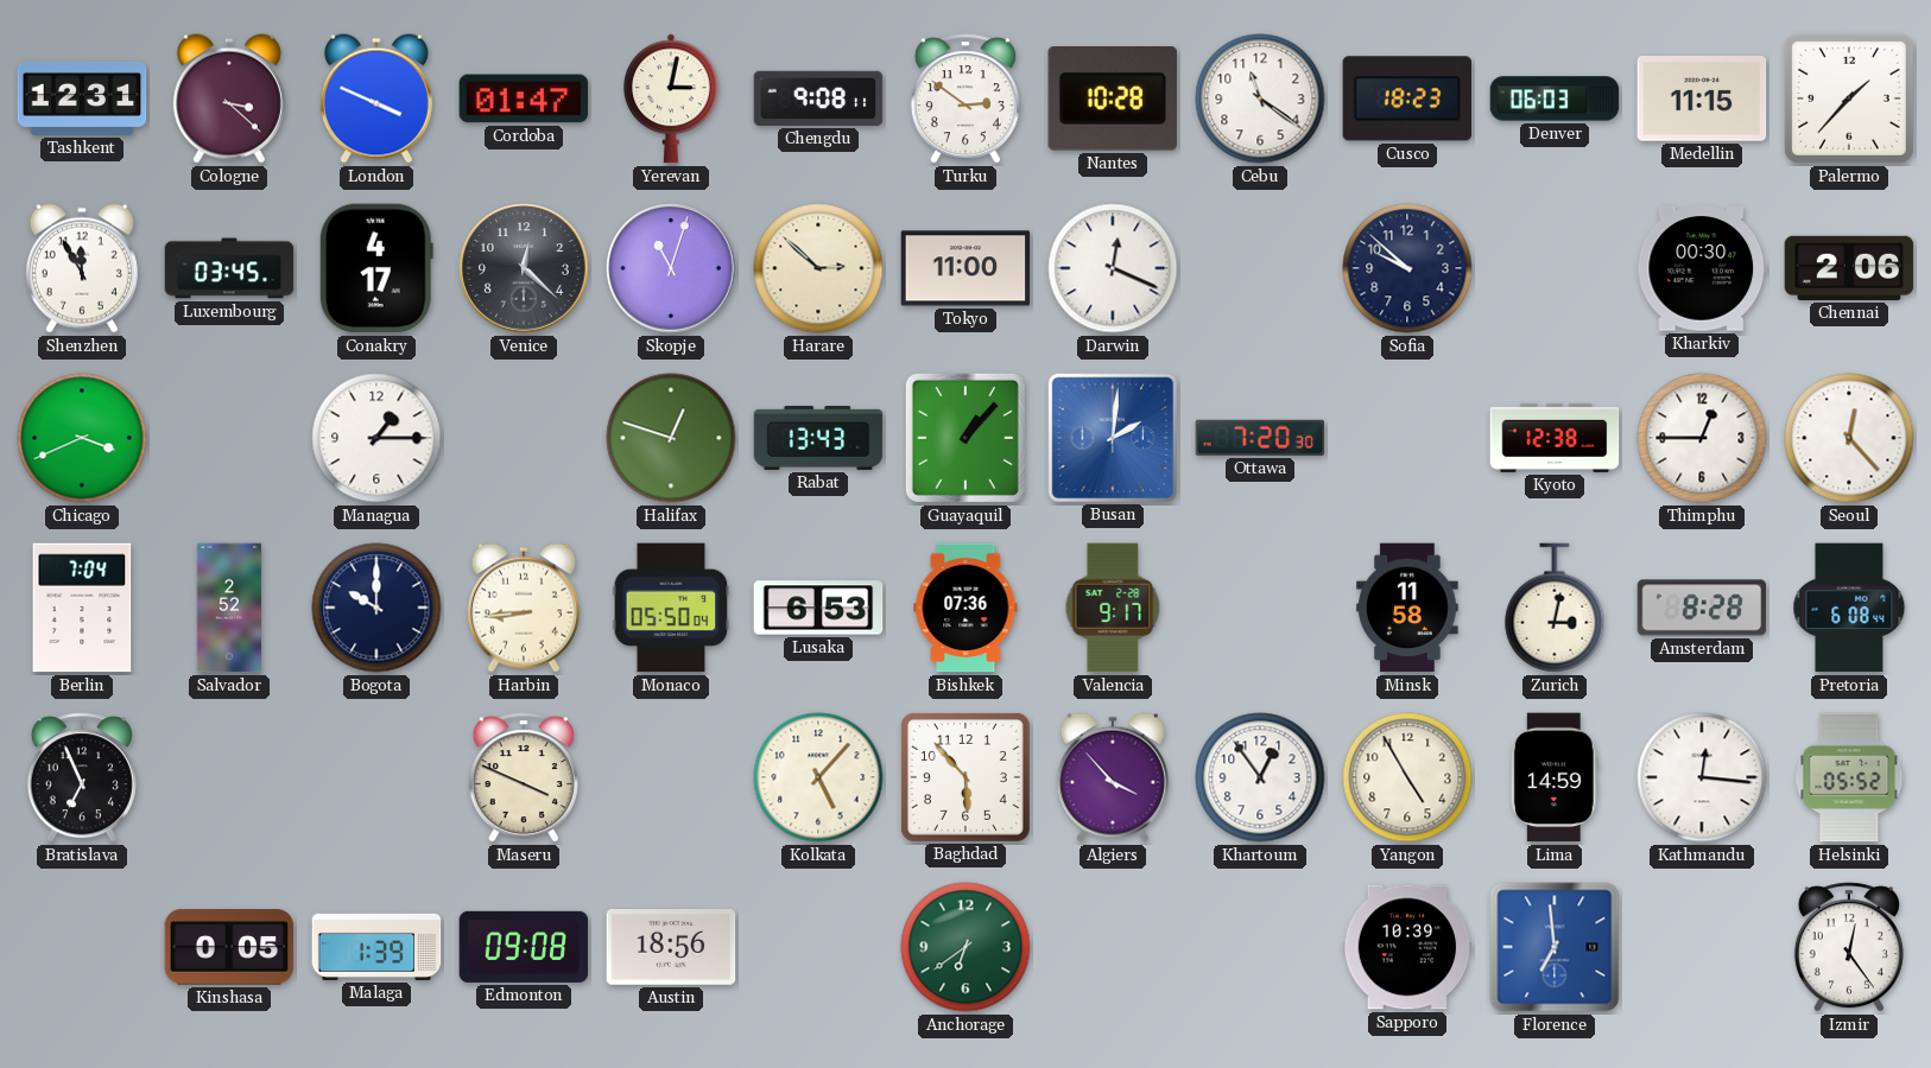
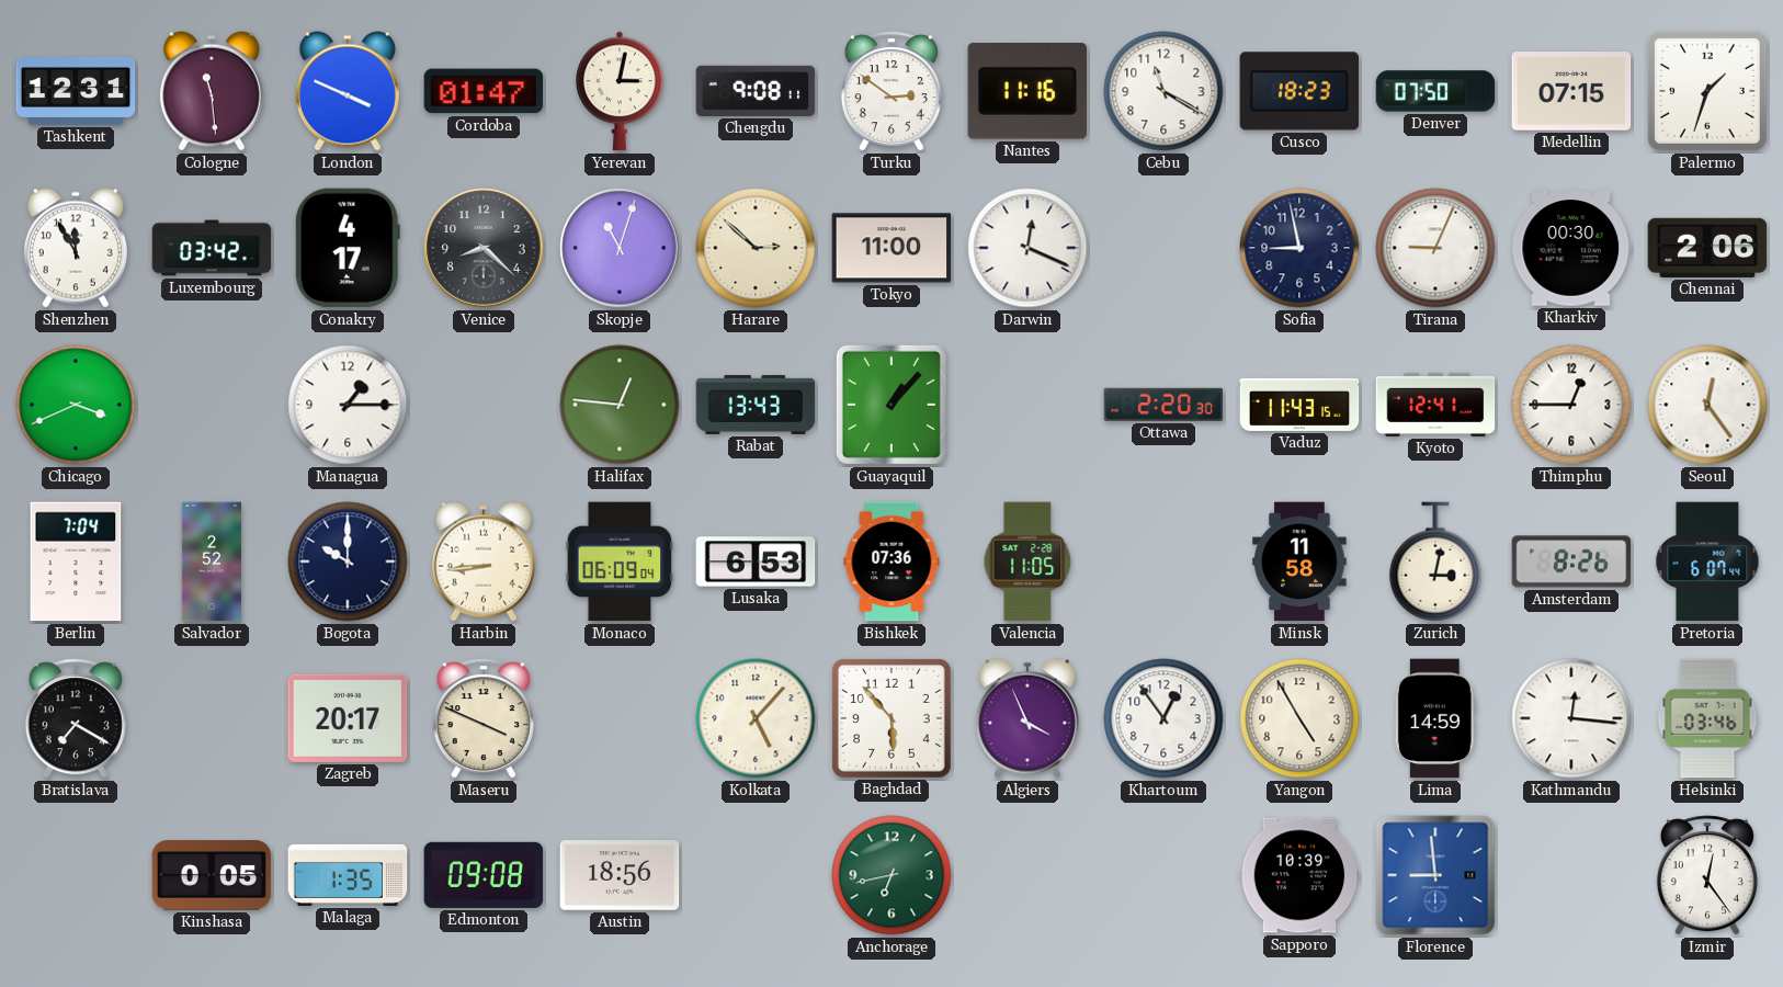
Cologne: 3:22 -> 11:29 (212, 91)
Nantes: 10:28 -> 11:16 (1027, 92)
Cebu: 11:21 -> 11:20 (1163, 91)
Denver: 06:03 -> 07:50 (1435, 91)
Medellin: 11:15 -> 07:15 (1571, 92)
Palermo: 1:37 -> 1:33 (1707, 91)
Luxembourg: 03:45 -> 03:42 (212, 248)
Venice: 12:22 -> 8:22 (484, 248)
Sofia: 9:52 -> 8:58 (1299, 248)
Tirana: none -> 9:04 (1435, 248)
Halifax: 12:48 -> 12:46 (620, 405)
Busan: 2:01 -> none (1112, 437)
Ottawa: 7:20 -> 2:20 (1163, 405)
Vaduz: none -> 11:43 (1299, 405)
Kyoto: 12:38 -> 12:41 (1435, 405)
Seoul: 12:23 -> 12:24 (1707, 405)
Monaco: 05:50 -> 06:09 (620, 561)
Valencia: 9:17 -> 11:05 (1027, 561)
Amsterdam: 8:28 -> 8:26 (1571, 561)
Pretoria: 6:08 -> 6:07 (1707, 561)
Bratislava: 6:56 -> 7:20 (76, 718)
Zagreb: none -> 20:17 (348, 718)
Algiers: 3:53 -> 3:56 (1027, 718)
Helsinki: 05:52 -> 03:46 (1707, 718)
Malaga: 1:39 -> 1:35 (348, 875)
Anchorage: 6:39 -> 6:43 (891, 875)
Florence: 6:59 -> 8:59 (1435, 875)
